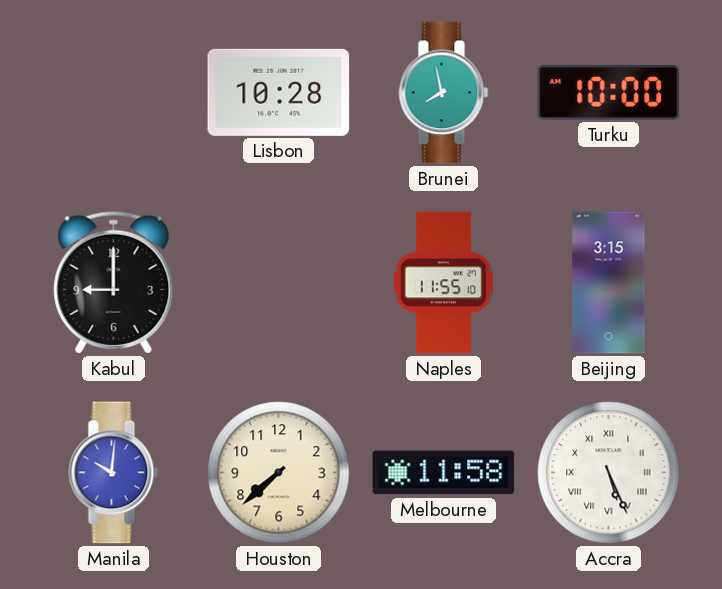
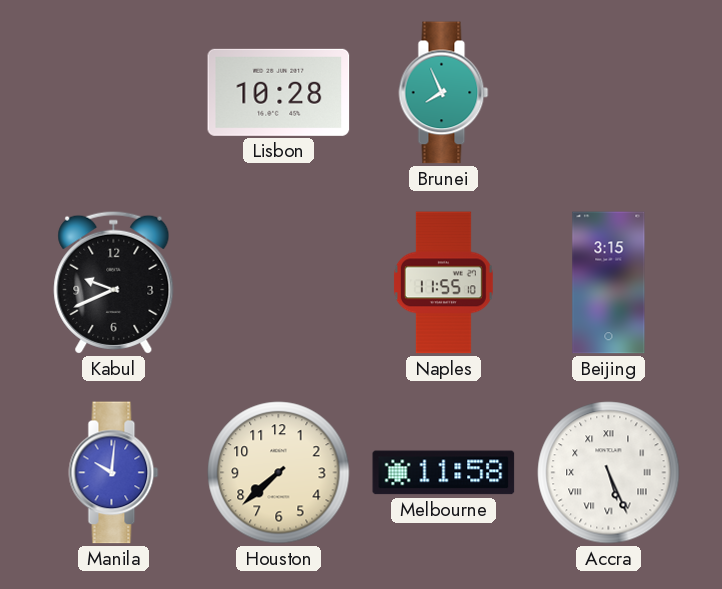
Brunei: 7:58 -> 7:56 (444, 93)
Turku: 10:00 -> none (609, 93)
Kabul: 9:00 -> 9:41 (114, 282)
